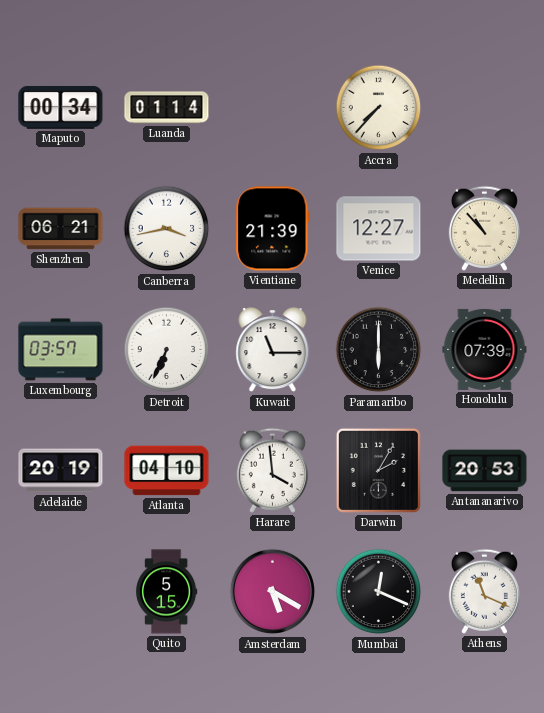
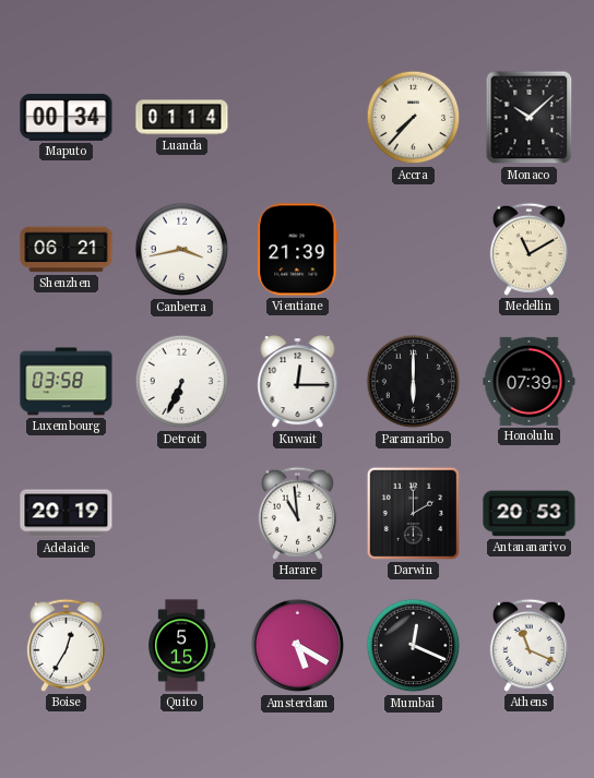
Monaco: none -> 10:08 (530, 118)
Venice: 12:27 -> none (379, 229)
Medellin: 10:53 -> 11:10 (528, 249)
Luxembourg: 03:57 -> 03:58 (67, 382)
Kuwait: 11:15 -> 12:15 (298, 383)
Atlanta: 04:10 -> none (167, 471)
Harare: 3:59 -> 10:59 (297, 513)
Darwin: 2:05 -> 2:00 (413, 513)
Boise: none -> 12:35 (66, 645)
